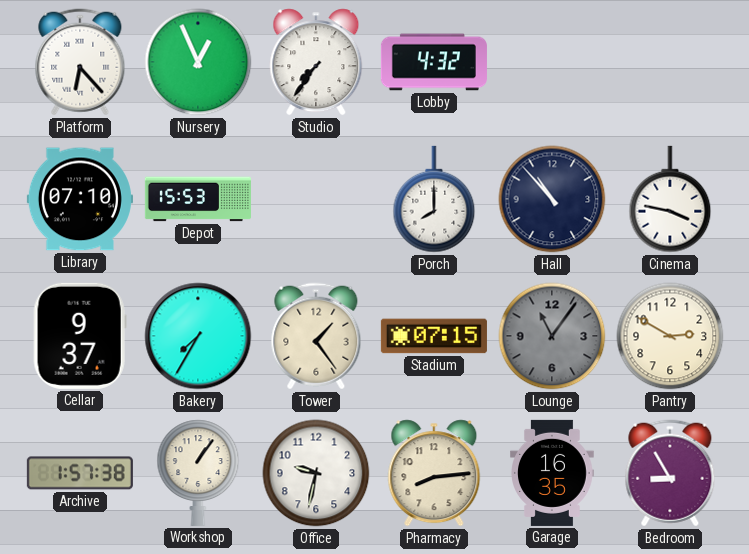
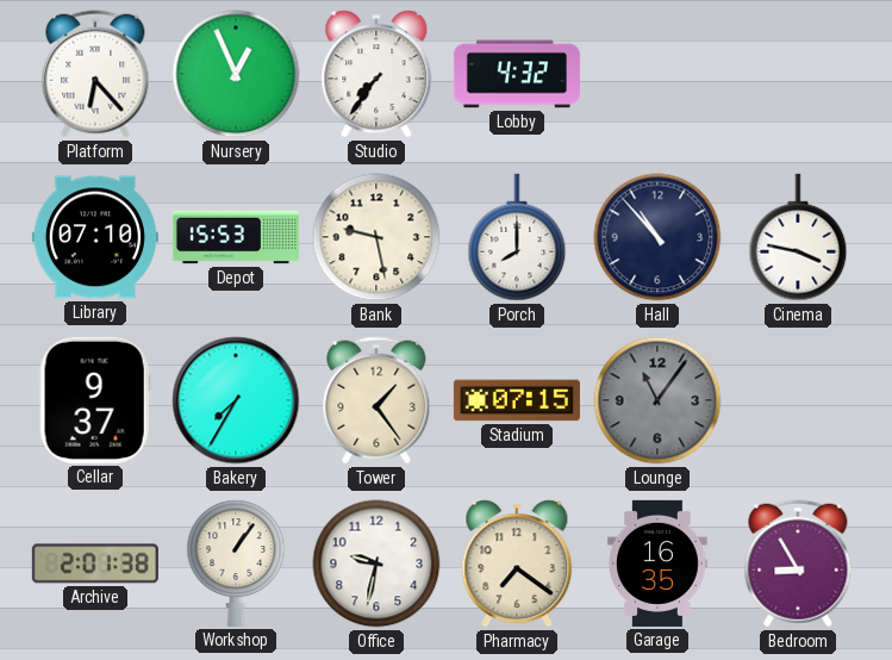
Bank: none -> 9:28 (376, 237)
Pantry: 2:50 -> none (670, 336)
Archive: 1:57 -> 2:01 (95, 564)
Pharmacy: 8:14 -> 7:21 (517, 564)
